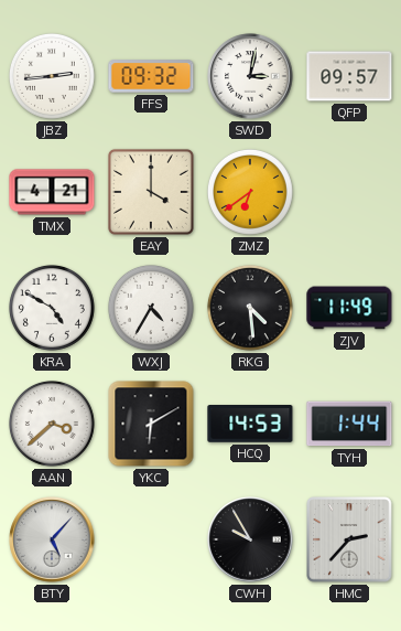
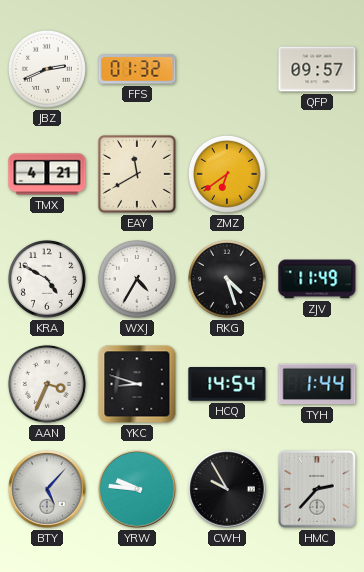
JBZ: 2:44 -> 2:41 (47, 69)
FFS: 09:32 -> 01:32 (137, 69)
SWD: 3:02 -> none (250, 76)
EAY: 4:00 -> 11:40 (137, 174)
RKG: 4:29 -> 4:27 (227, 279)
AAN: 3:38 -> 3:34 (47, 384)
YKC: 6:10 -> 8:48 (137, 384)
HCQ: 14:53 -> 14:54 (227, 385)
YRW: none -> 9:46 (137, 489)
